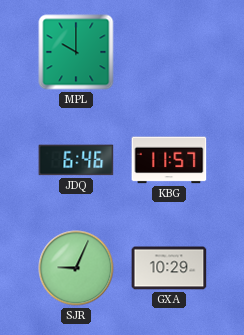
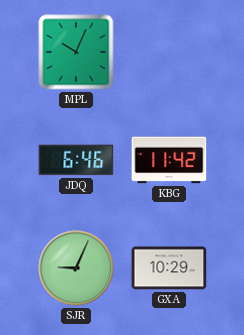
MPL: 10:00 -> 10:04 (76, 52)
KBG: 11:57 -> 11:42 (169, 160)
